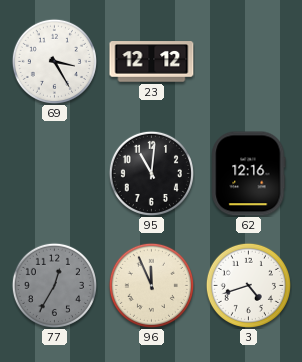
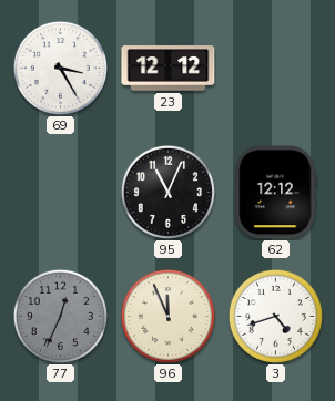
95: 11:01 -> 11:04 (167, 192)
62: 12:16 -> 12:12 (276, 193)
77: 12:35 -> 12:34 (60, 316)
